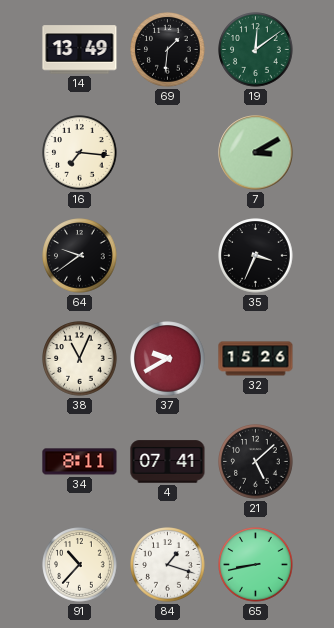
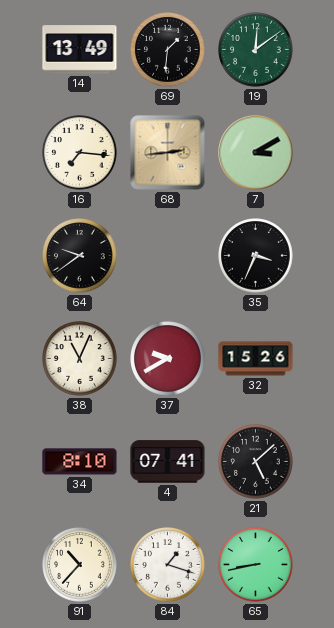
68: none -> 2:44 (168, 153)
34: 8:11 -> 8:10 (80, 462)
